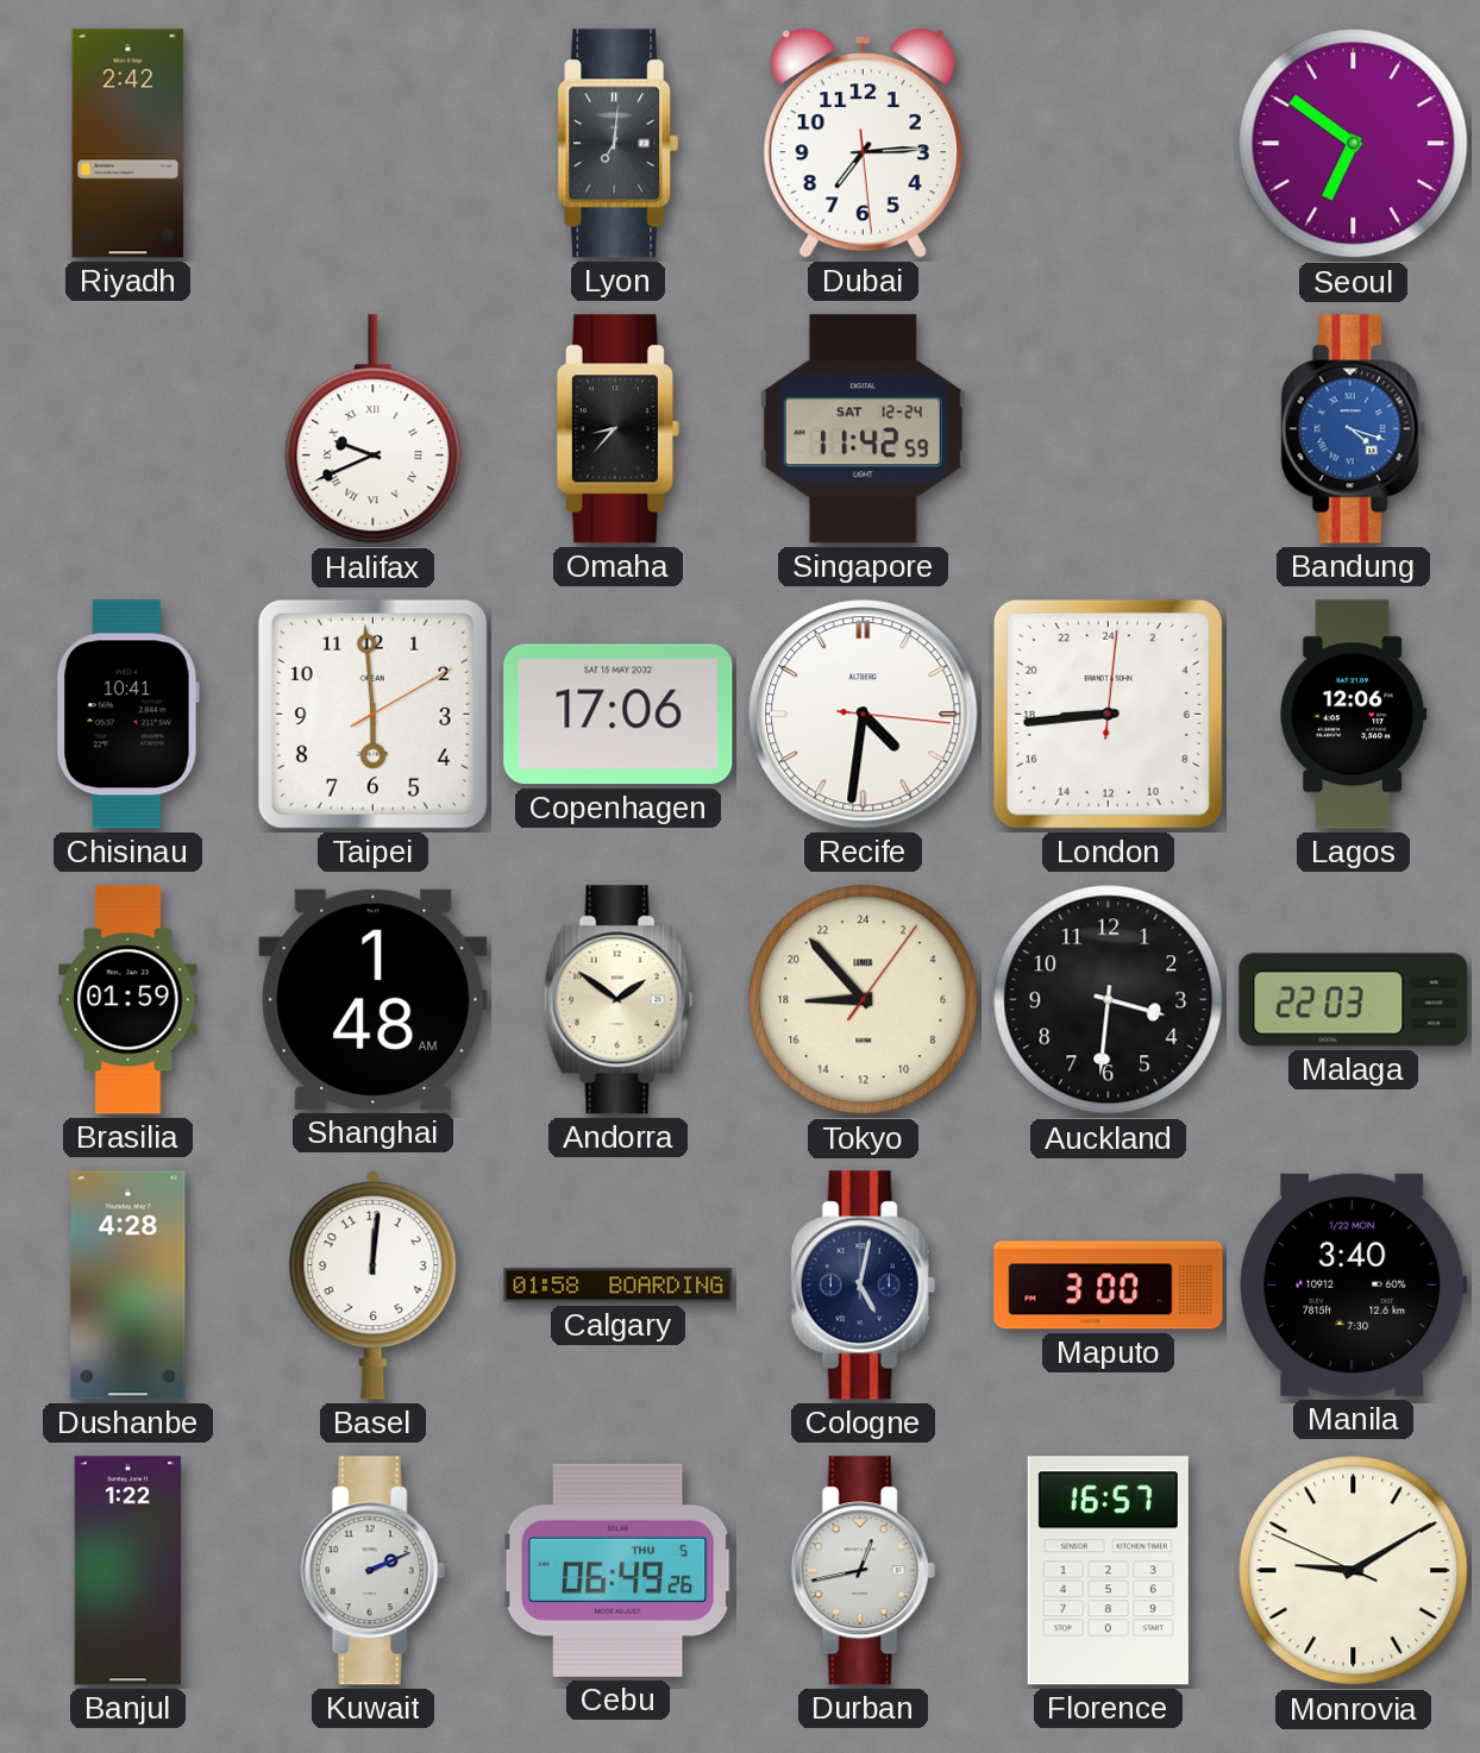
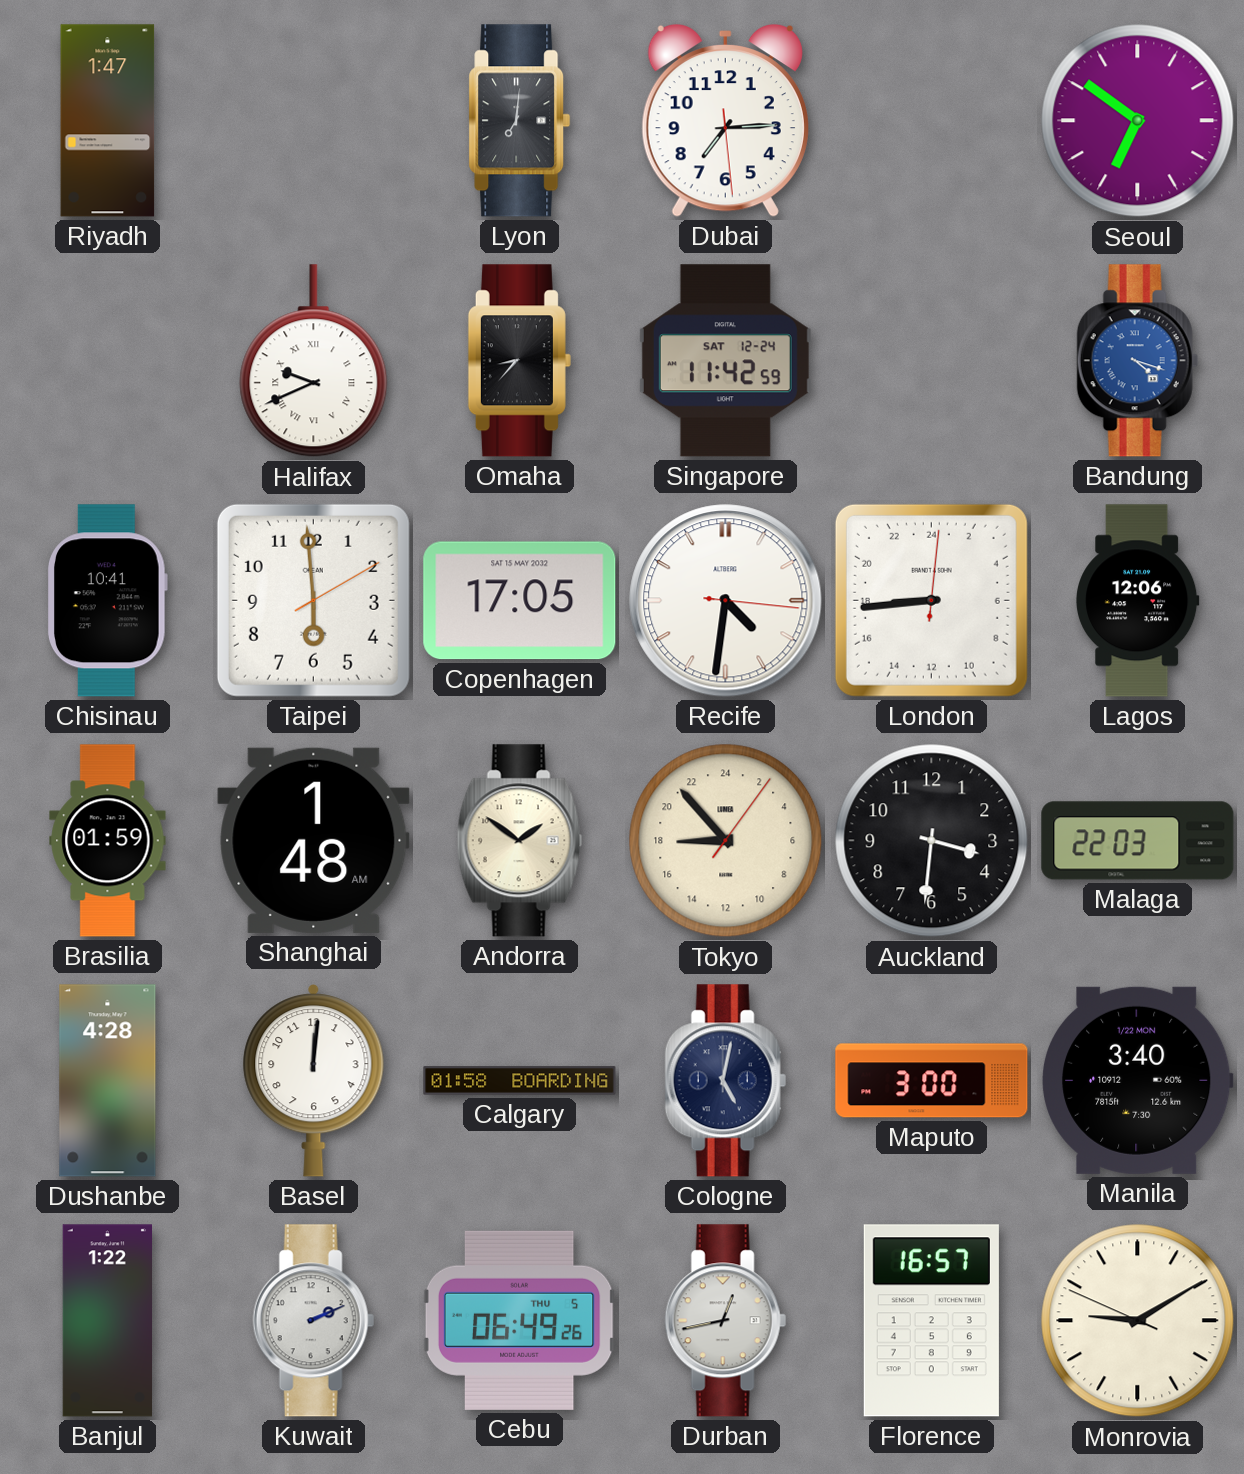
Riyadh: 2:42 -> 1:47 (108, 121)
Copenhagen: 17:06 -> 17:05 (520, 601)
